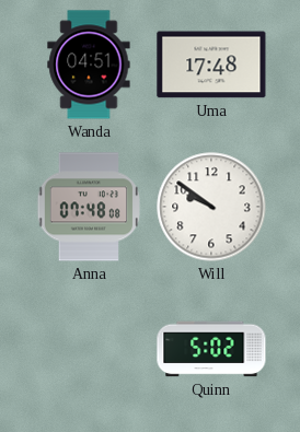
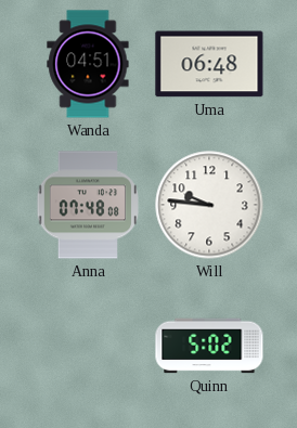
Uma: 17:48 -> 06:48 (209, 64)
Will: 9:51 -> 9:46 (209, 205)
